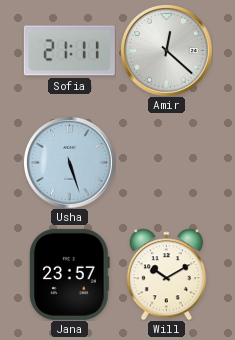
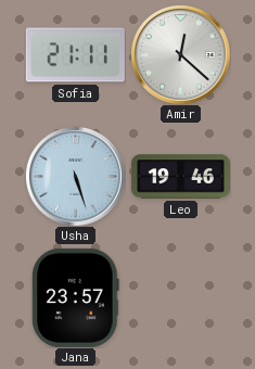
Leo: none -> 19:46 (180, 177)
Will: 10:10 -> none (166, 274)
